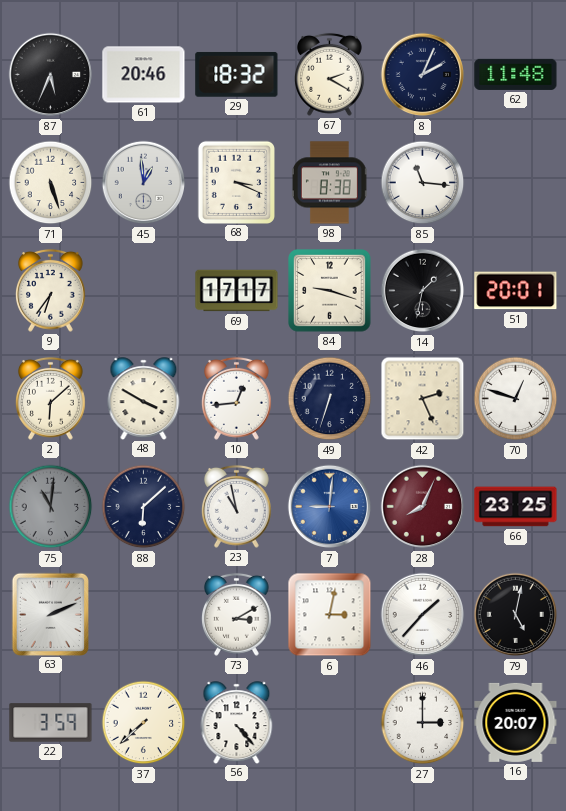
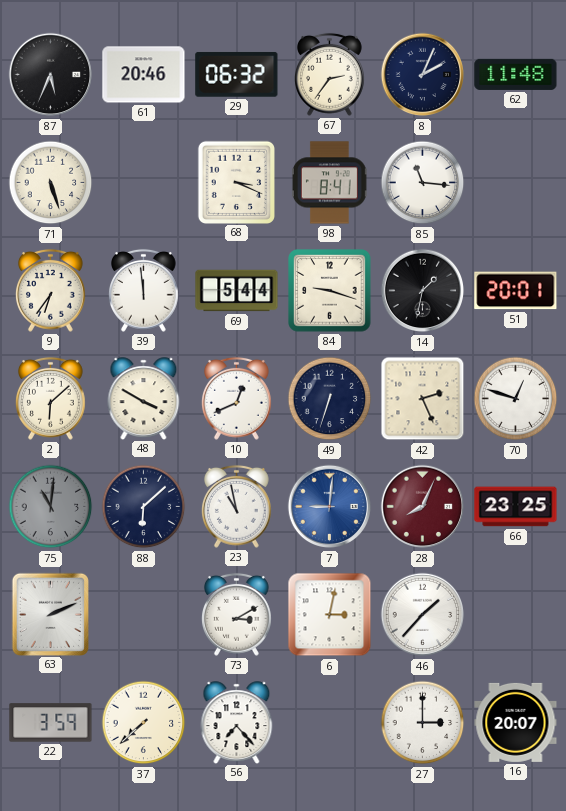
29: 18:32 -> 06:32 (237, 74)
67: 2:20 -> 2:36 (329, 74)
45: 12:59 -> none (144, 183)
98: 8:38 -> 8:41 (329, 183)
39: none -> 11:59 (143, 290)
69: 17:17 -> 5:44 (237, 291)
10: 12:44 -> 12:41 (236, 398)
79: 5:02 -> none (516, 615)
56: 4:23 -> 7:23 (237, 722)
